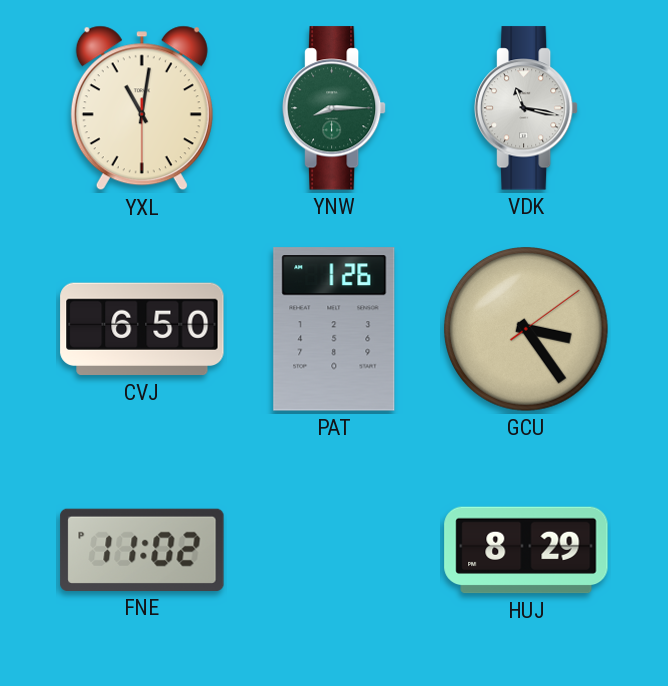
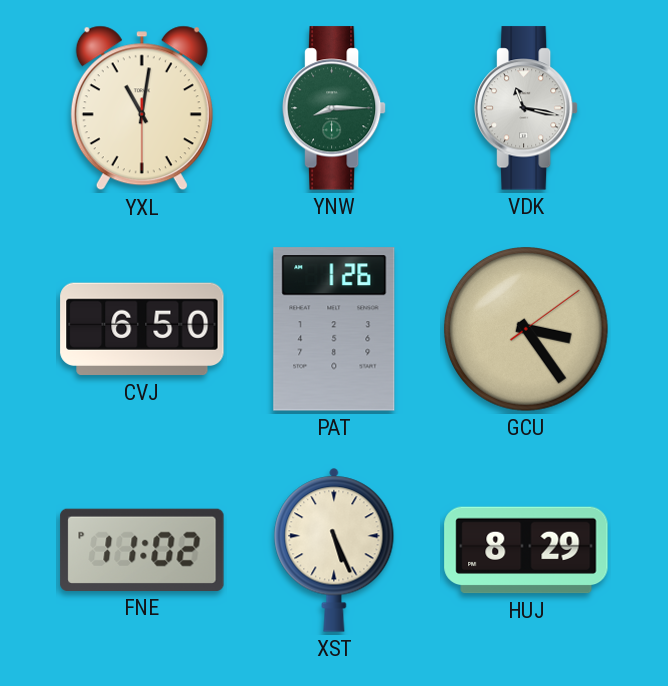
XST: none -> 5:26 (334, 550)
